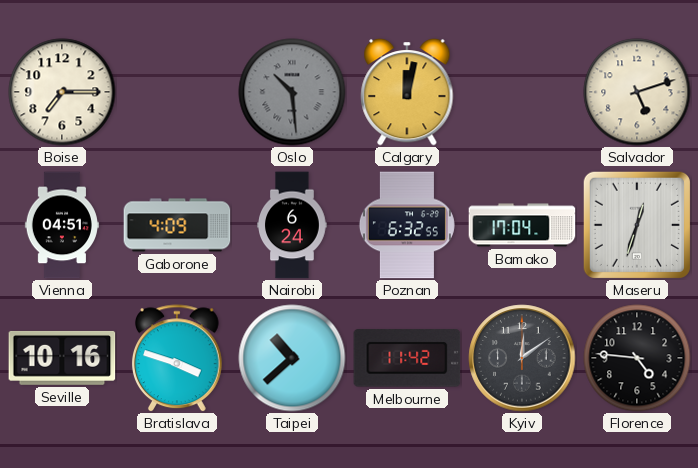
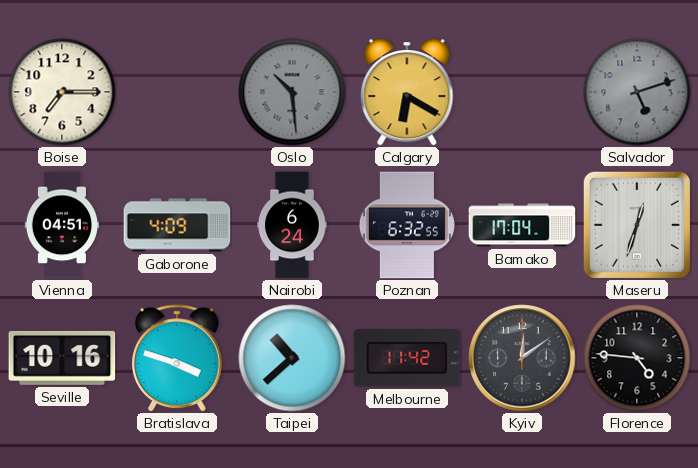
Calgary: 12:02 -> 6:20 (407, 92)
Salvador dial: cream -> grey (637, 92)
